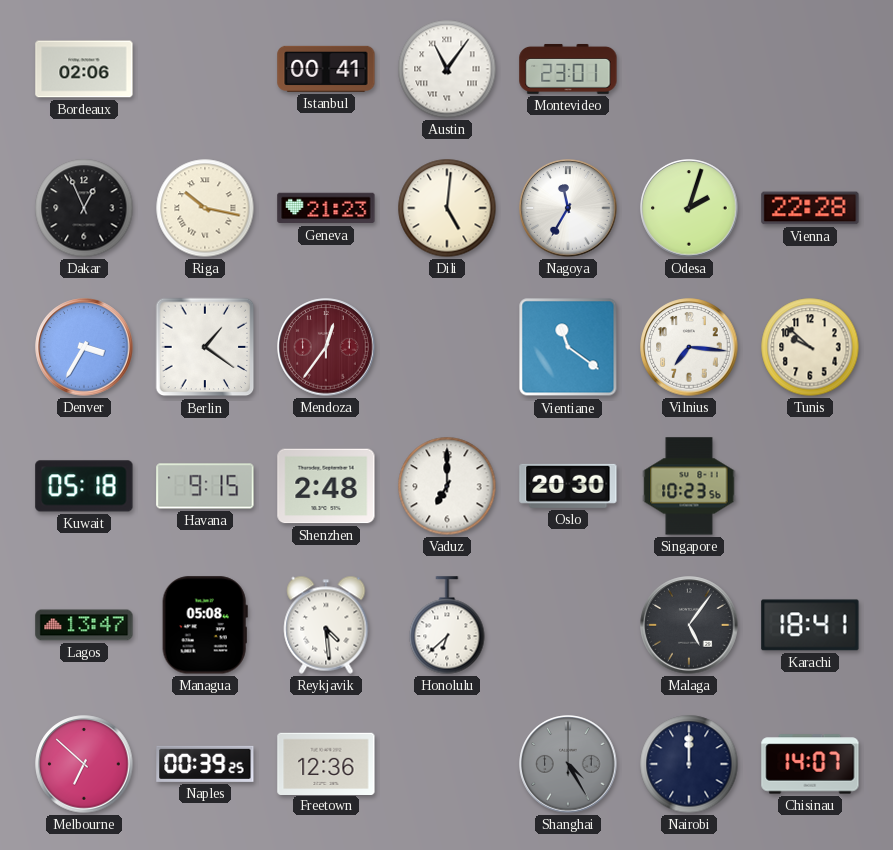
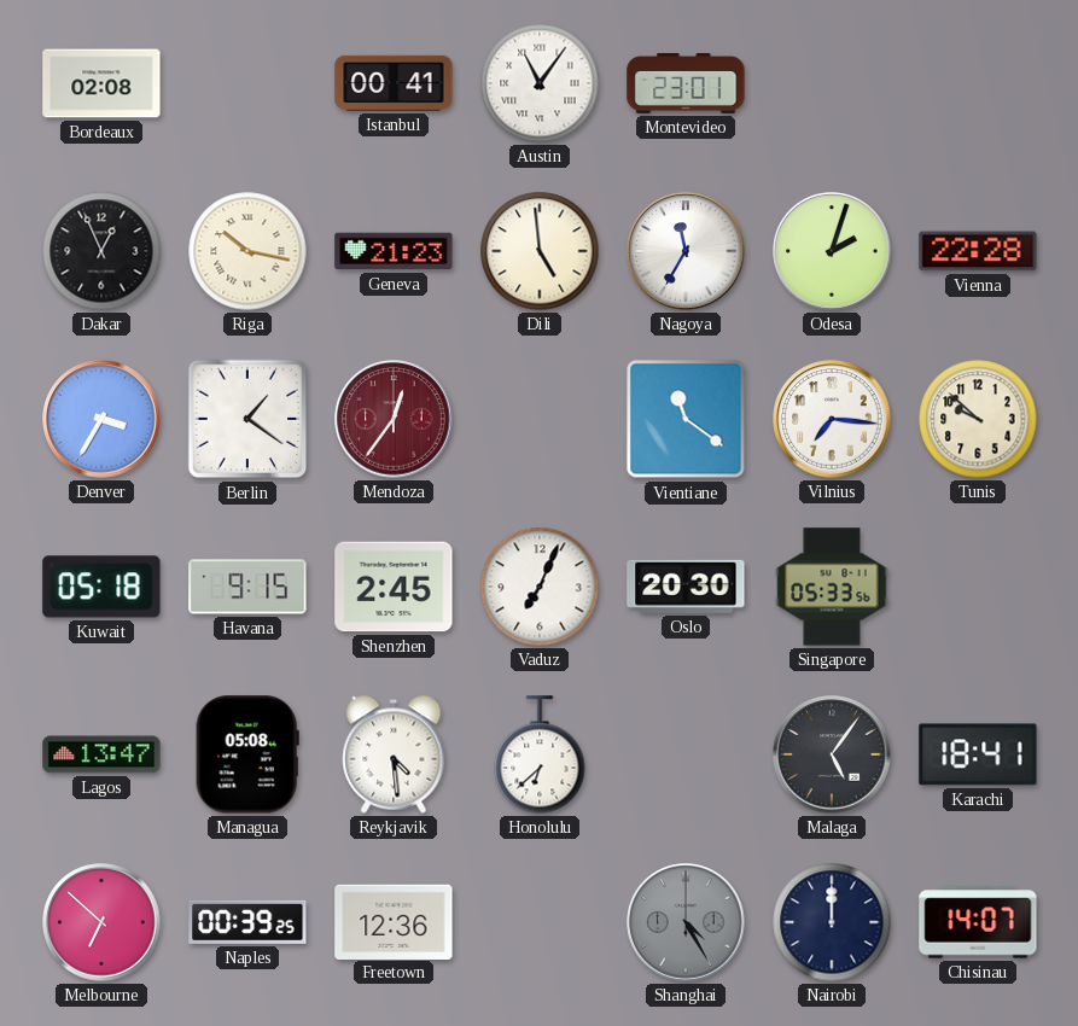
Bordeaux: 02:06 -> 02:08 (101, 83)
Dili: 5:01 -> 4:59 (540, 251)
Shenzhen: 2:48 -> 2:45 (394, 587)
Vaduz: 7:00 -> 7:04 (540, 587)
Singapore: 10:23 -> 05:33 (832, 587)
